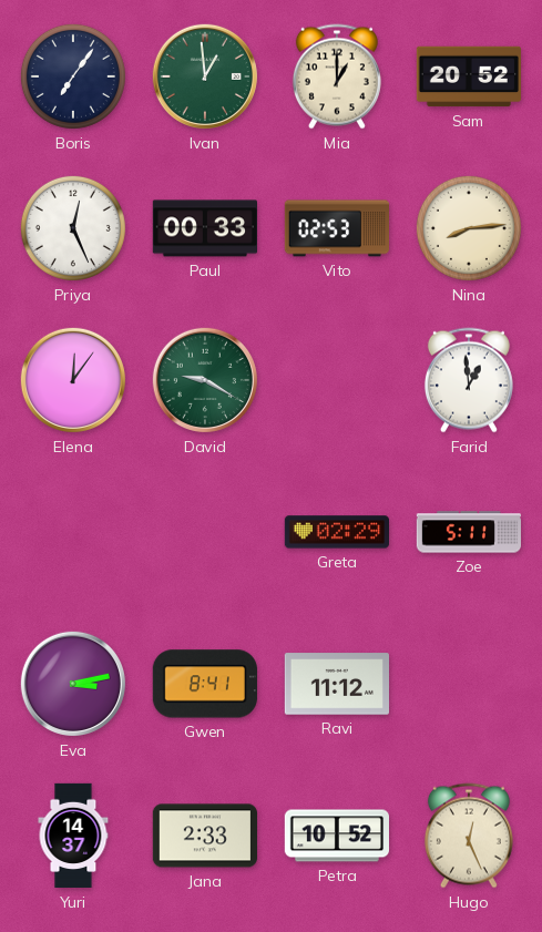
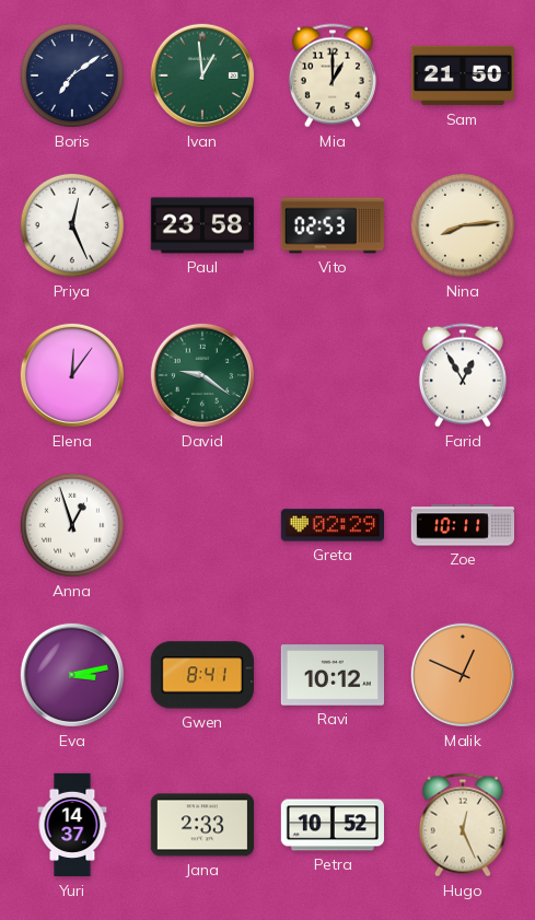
Boris: 7:06 -> 7:09 (72, 75)
Sam: 20:52 -> 21:50 (462, 75)
Paul: 00:33 -> 23:58 (201, 225)
David: 9:20 -> 9:21 (202, 375)
Farid: 12:59 -> 12:55 (463, 375)
Anna: none -> 12:57 (72, 525)
Zoe: 5:11 -> 10:11 (462, 525)
Ravi: 11:12 -> 10:12 (332, 675)
Malik: none -> 12:49 (463, 675)
